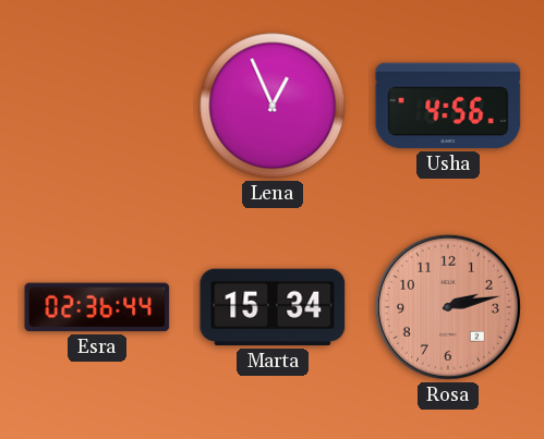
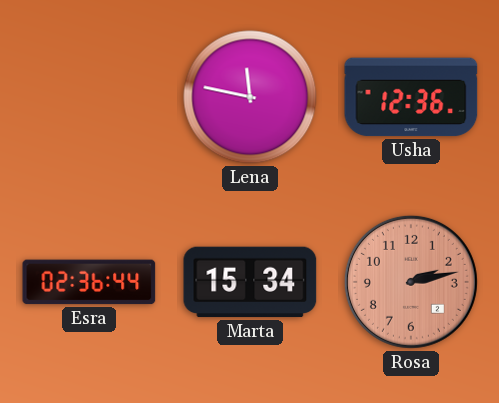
Lena: 12:56 -> 11:47 (250, 97)
Usha: 4:56 -> 12:36 (411, 97)
